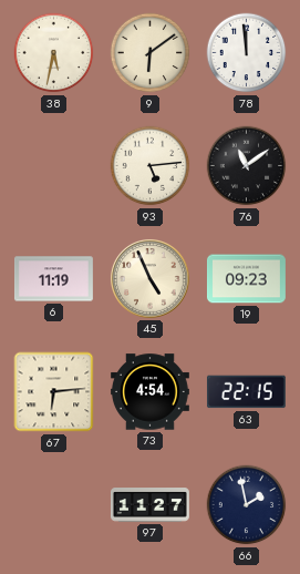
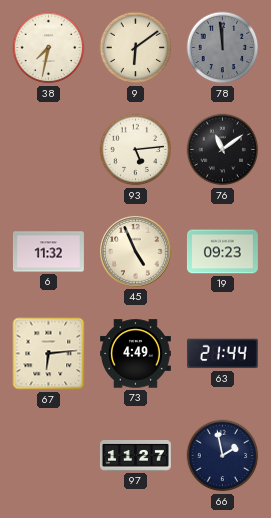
38: 5:32 -> 7:32 (49, 48)
78 dial: white -> grey (223, 48)
6: 11:19 -> 11:32 (48, 252)
73: 4:54 -> 4:49 (136, 354)
63: 22:15 -> 21:44 (222, 354)
